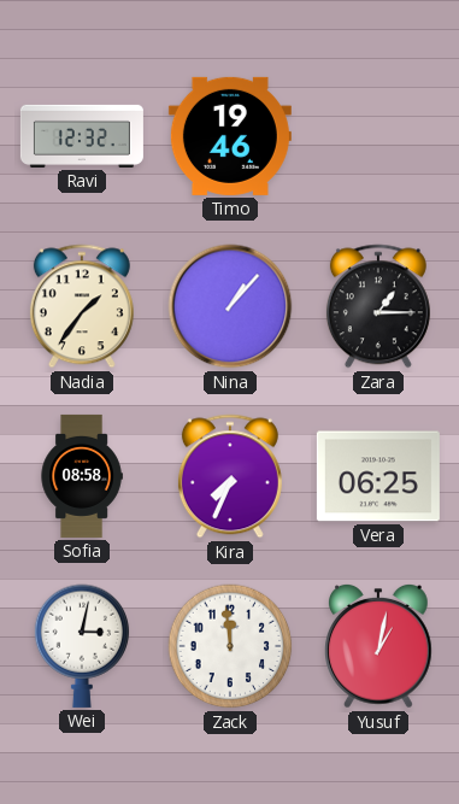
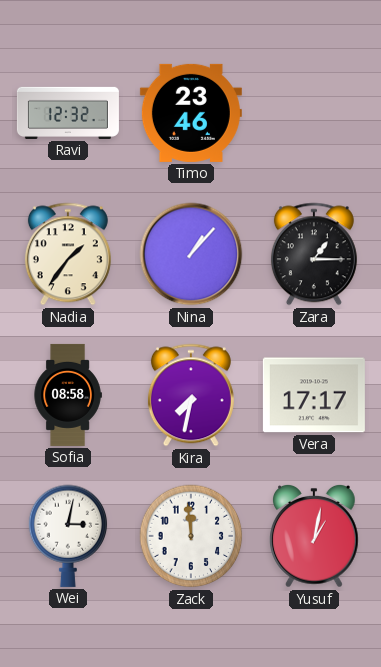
Timo: 19:46 -> 23:46 (191, 113)
Kira: 7:34 -> 7:32 (191, 395)
Vera: 06:25 -> 17:17 (314, 395)
